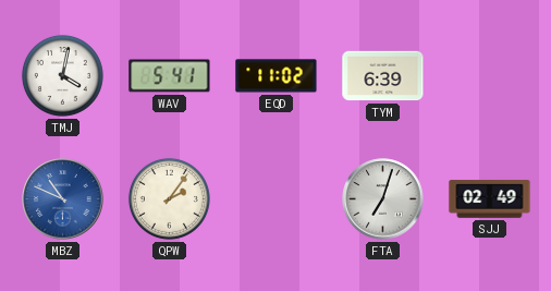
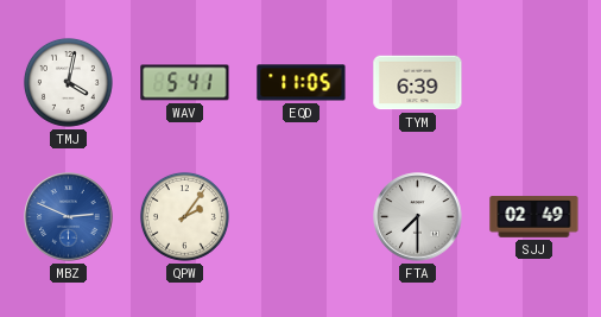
EQD: 11:02 -> 11:05 (302, 83)
MBZ: 10:49 -> 2:49 (69, 217)
FTA: 7:03 -> 7:30 (418, 217)
